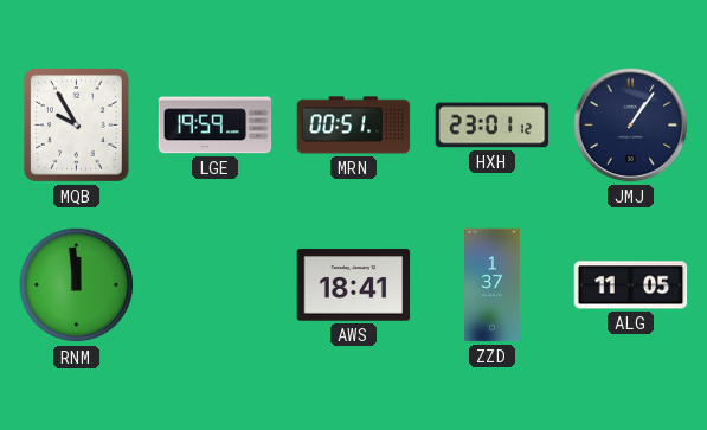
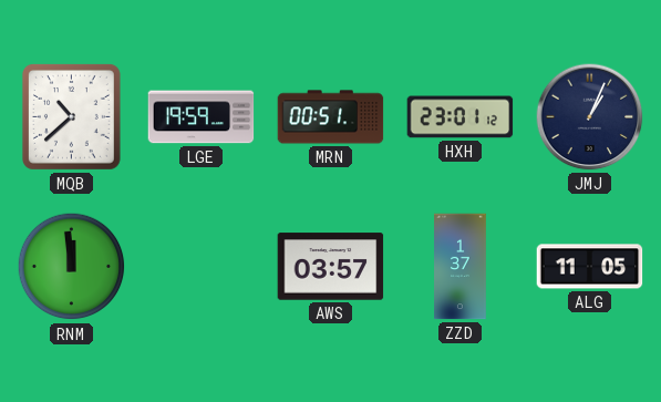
MQB: 9:55 -> 10:38 (71, 116)
JMJ: 1:06 -> 1:04 (590, 117)
AWS: 18:41 -> 03:57 (331, 267)
